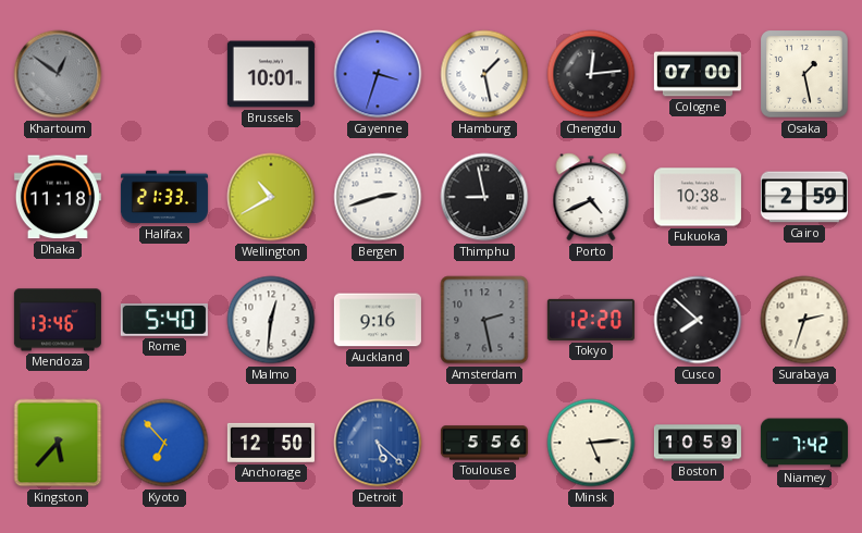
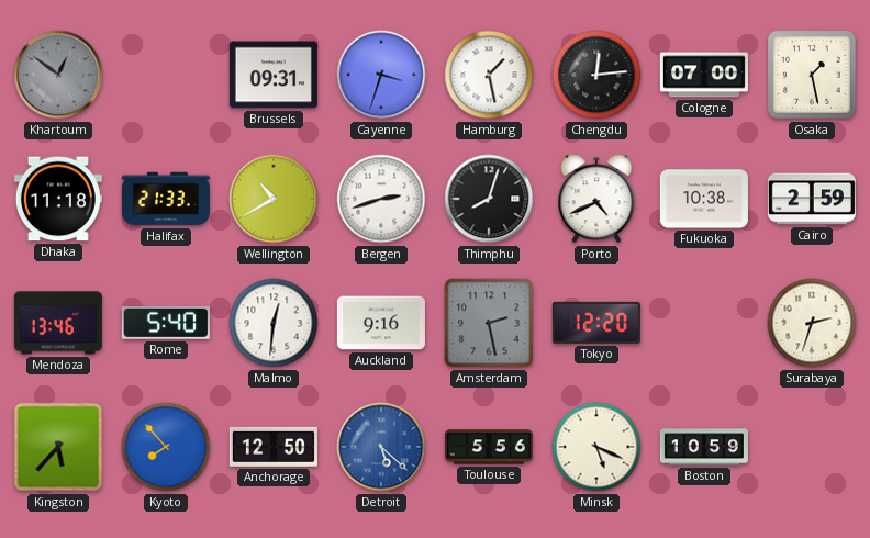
Brussels: 10:01 -> 09:31 (274, 75)
Thimphu: 8:58 -> 8:03 (489, 199)
Cusco: 7:52 -> none (698, 320)
Kyoto: 6:53 -> 7:53 (166, 447)
Minsk: 5:14 -> 5:19 (596, 447)
Niamey: 7:42 -> none (804, 443)
